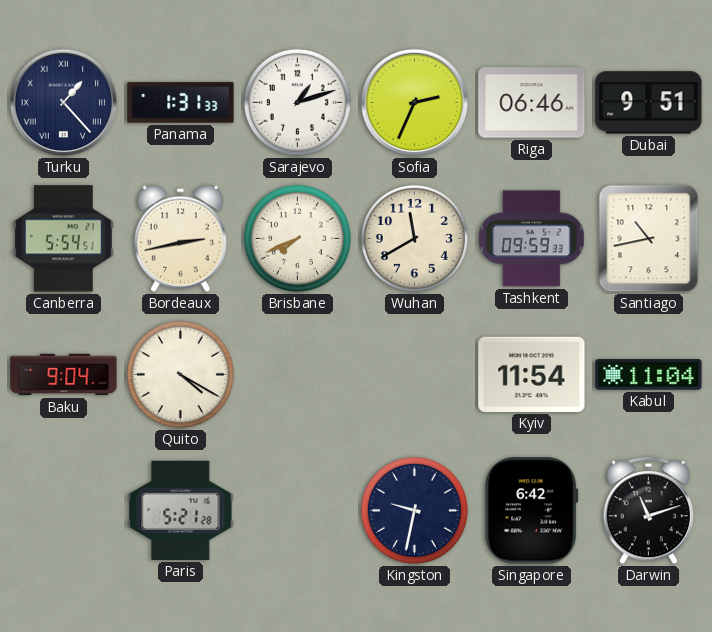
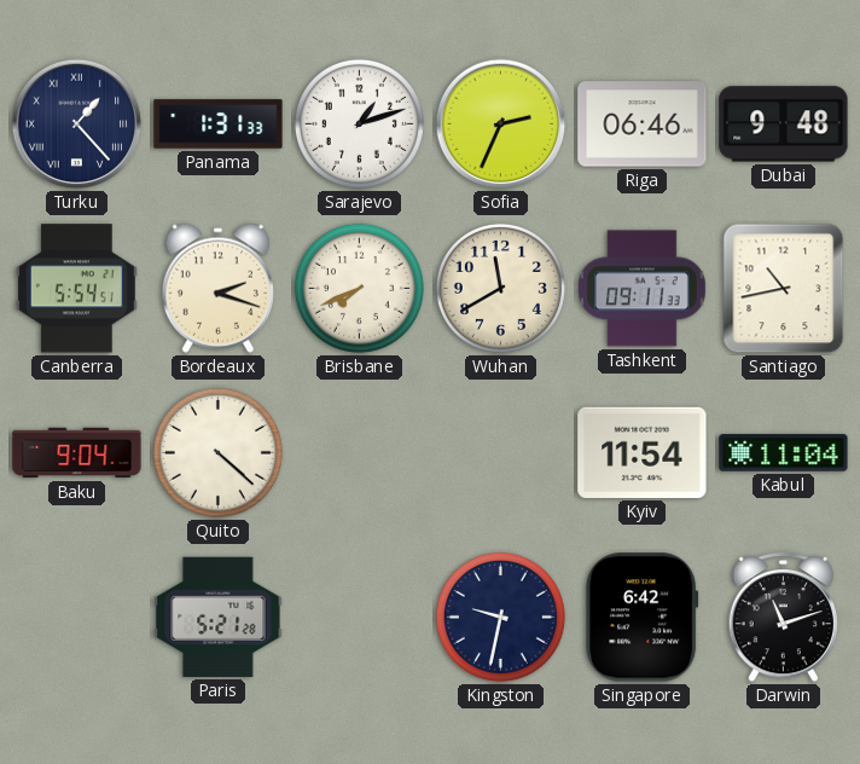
Dubai: 9:51 -> 9:48 (784, 125)
Bordeaux: 2:43 -> 2:18 (217, 288)
Tashkent: 09:59 -> 09:11 (641, 289)
Quito: 4:20 -> 4:22 (217, 452)
